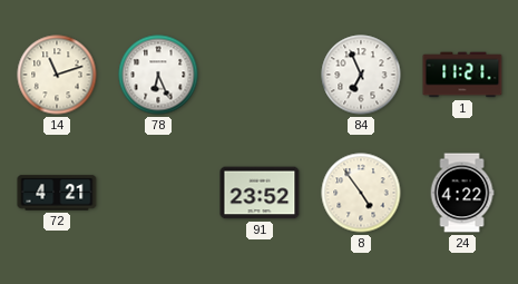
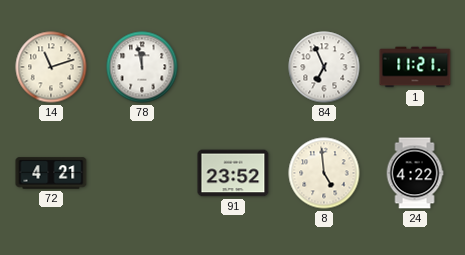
78: 6:26 -> 11:58 (142, 67)
8: 4:54 -> 4:59 (324, 173)
